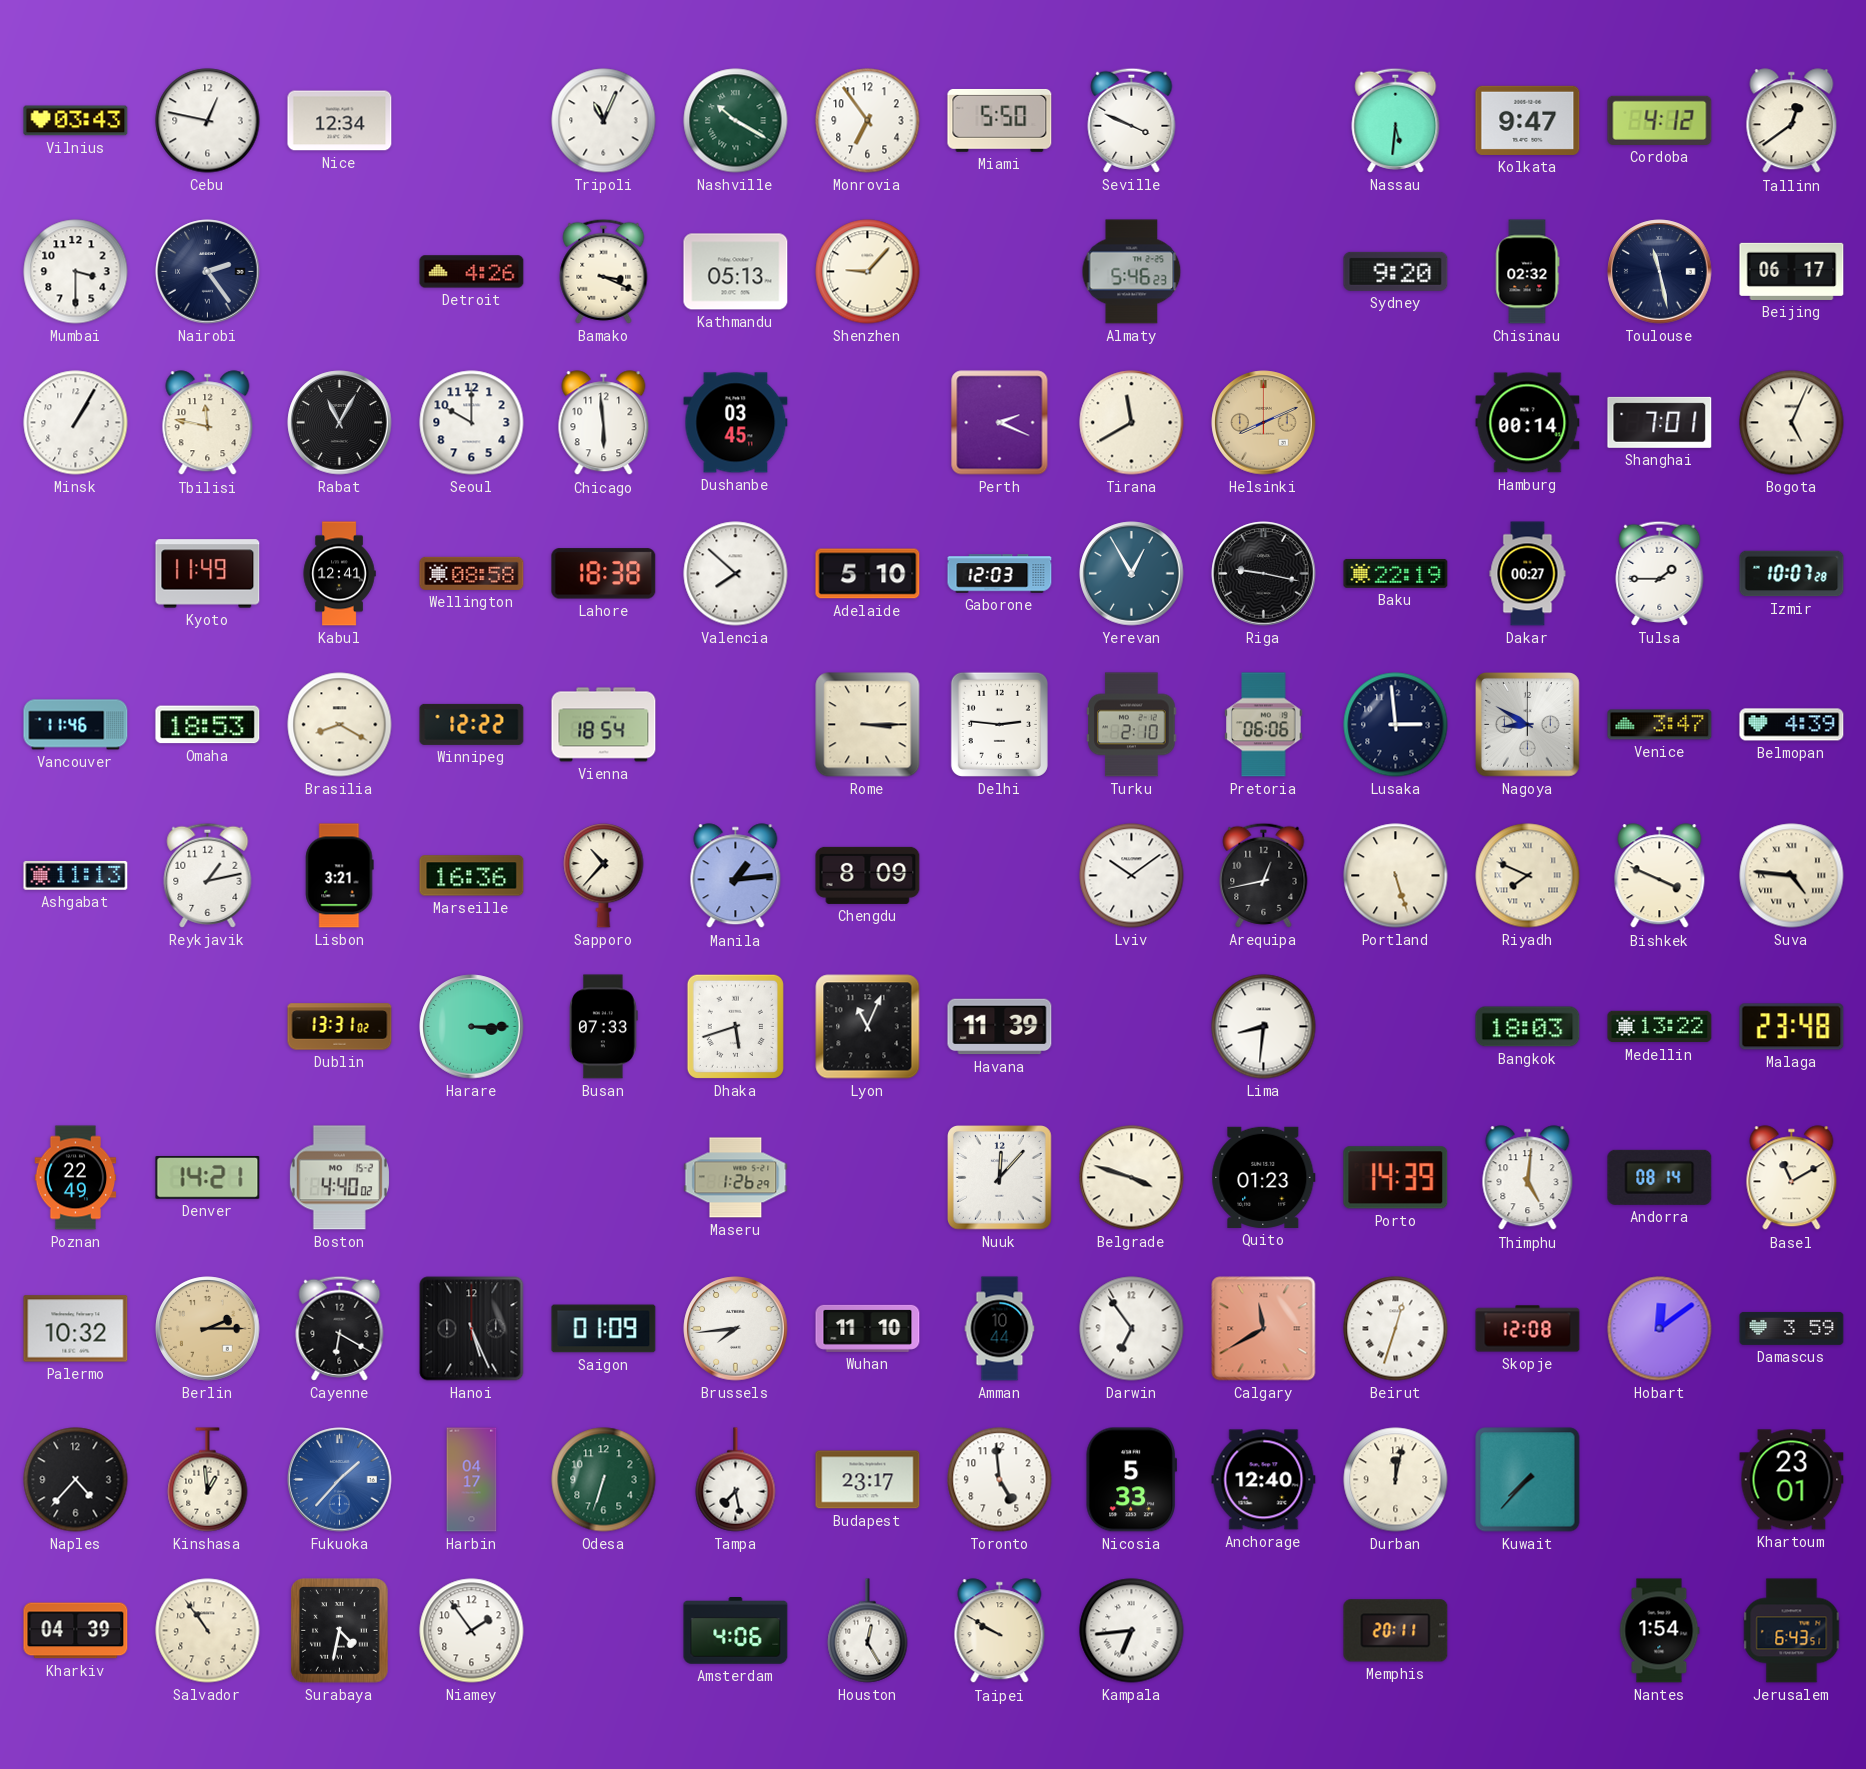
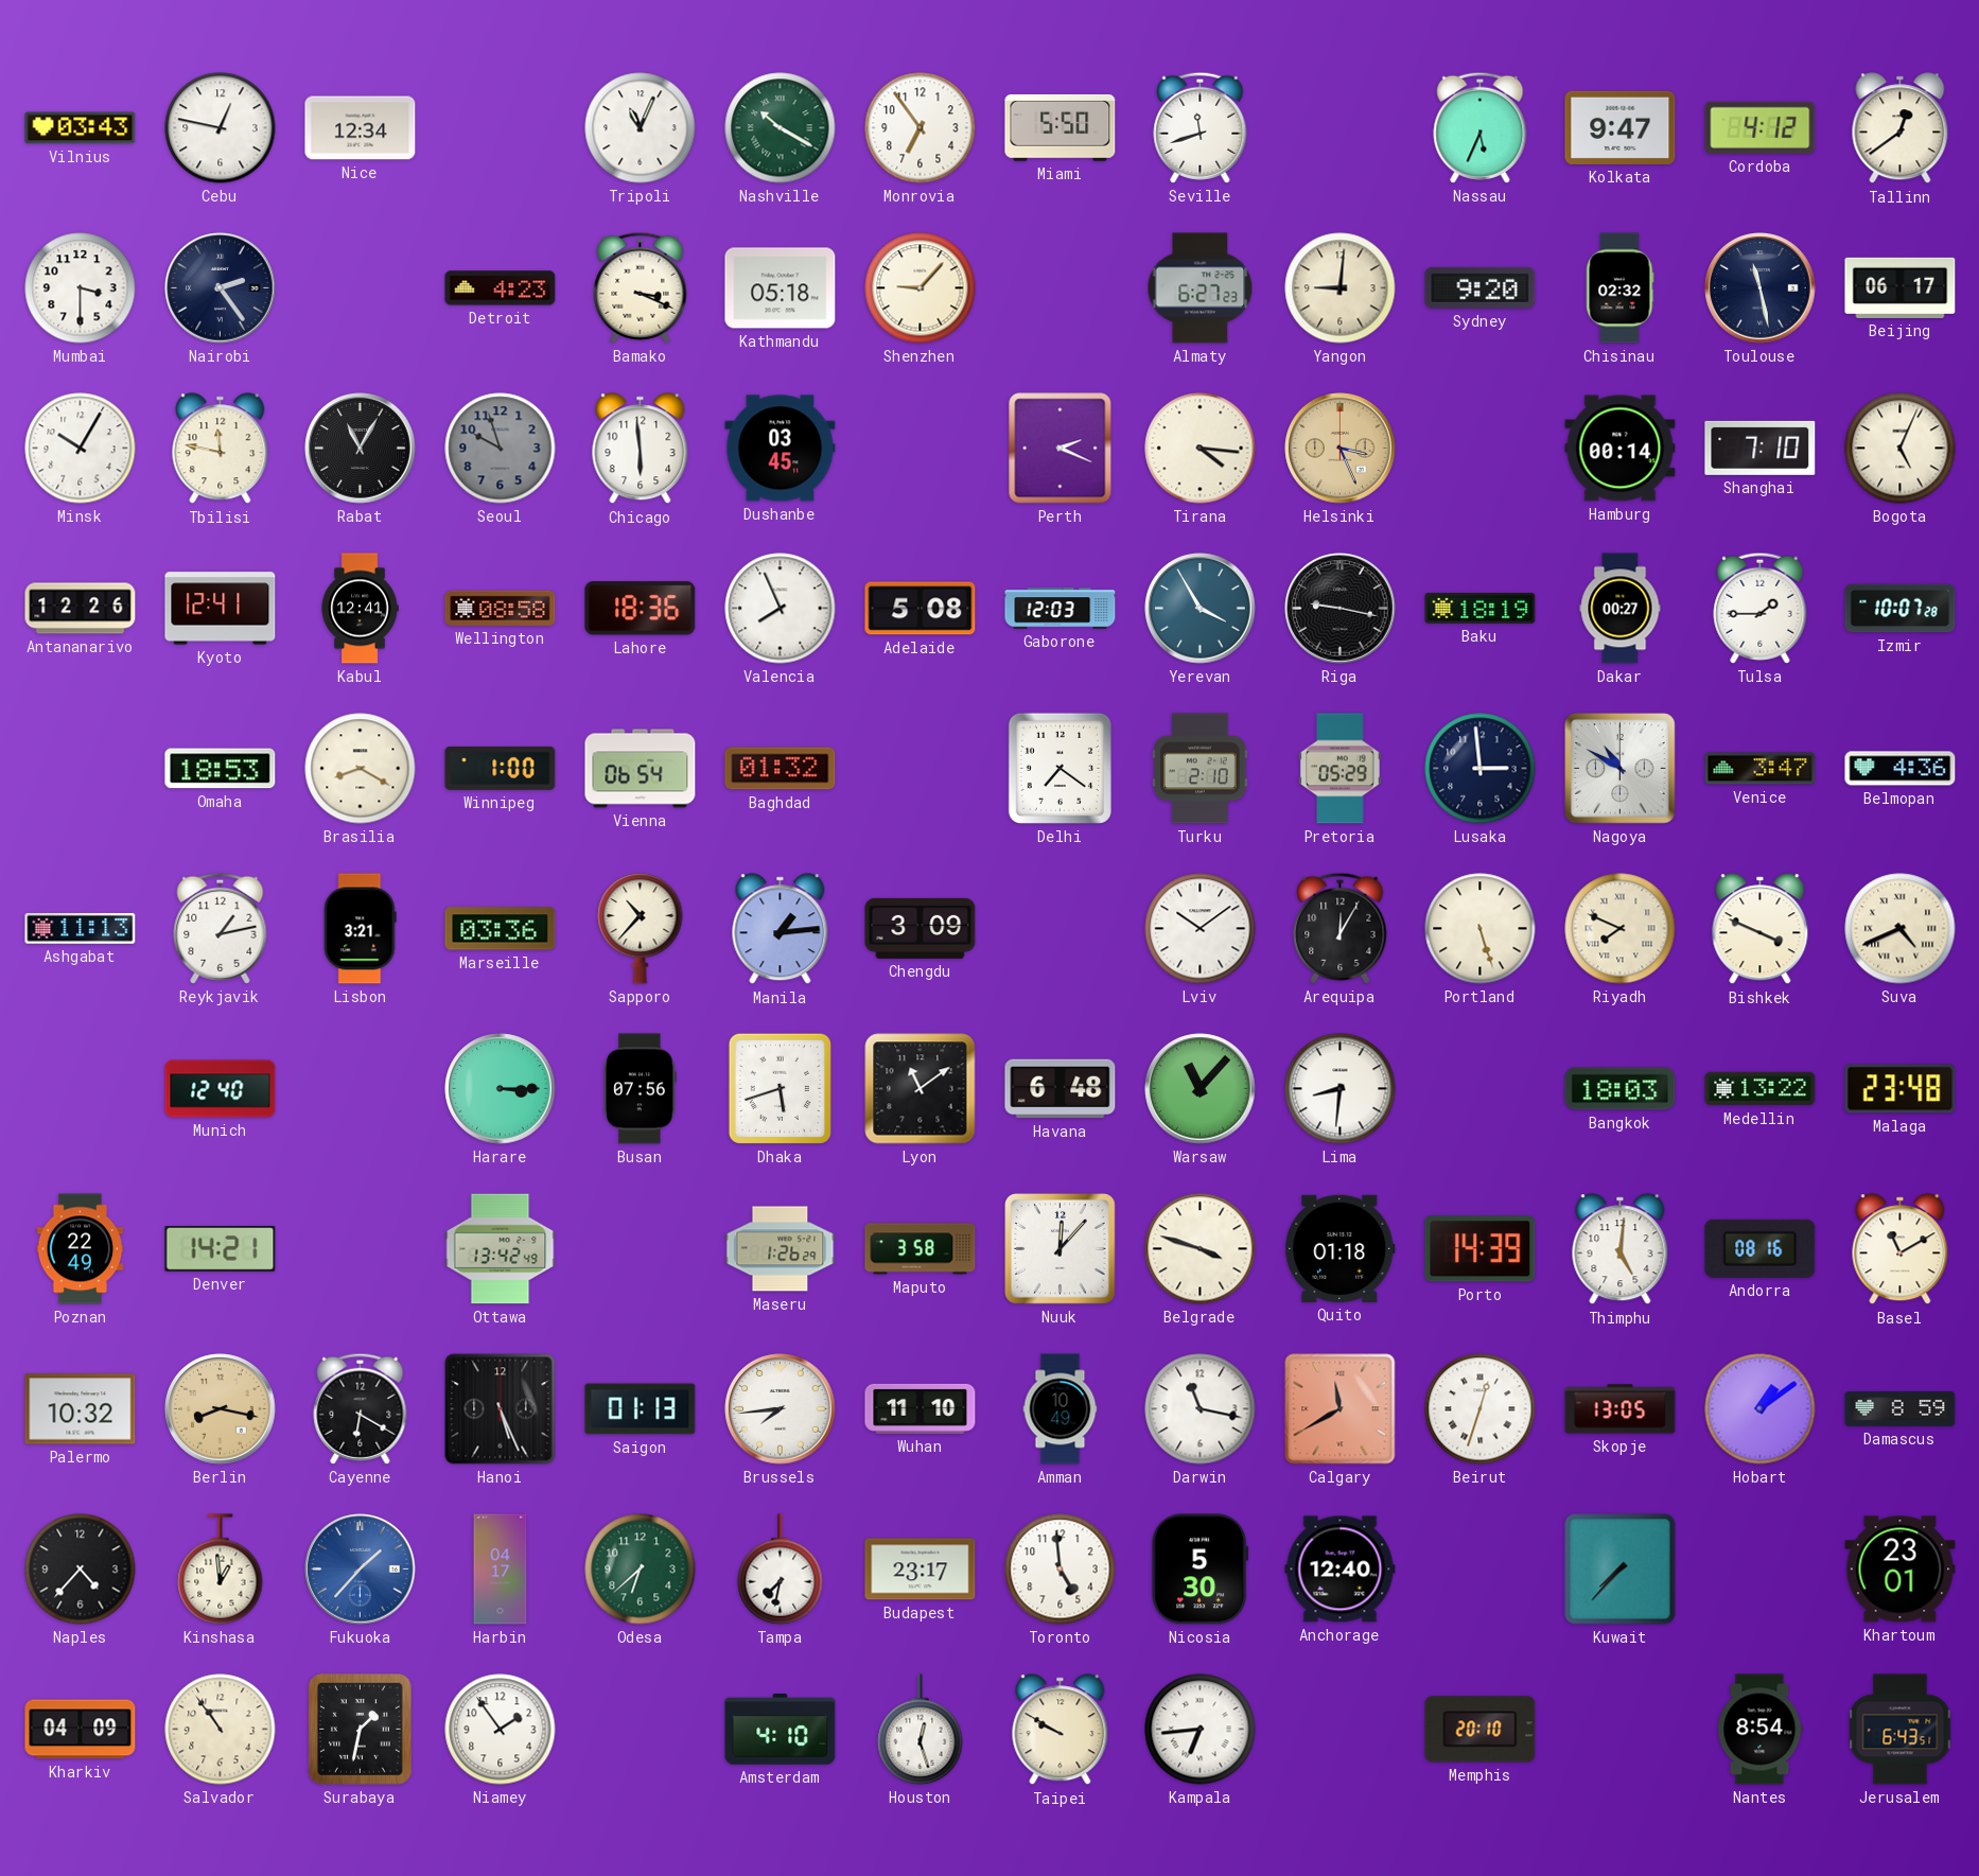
Seville: 3:49 -> 11:42 (1201, 127)
Nassau: 5:31 -> 5:34 (1481, 127)
Detroit: 4:26 -> 4:23 (501, 288)
Kathmandu: 05:13 -> 05:18 (781, 288)
Almaty: 5:46 -> 6:27 (1201, 288)
Yangon: none -> 9:01 (1341, 288)
Minsk: 1:05 -> 10:05 (81, 449)
Seoul: 10:00 -> 9:57 (501, 449)
Seoul dial: white -> grey (501, 449)
Tirana: 11:40 -> 4:16 (1201, 449)
Helsinki: 8:11 -> 3:26 (1341, 449)
Shanghai: 7:01 -> 7:10 (1761, 448)
Antananarivo: none -> 12:26 (81, 609)
Kyoto: 11:49 -> 12:41 (221, 609)
Lahore: 18:38 -> 18:36 (641, 609)
Valencia: 7:52 -> 7:56 (781, 609)
Adelaide: 5:10 -> 5:08 (921, 609)
Yerevan: 12:55 -> 3:55 (1201, 609)
Baku: 22:19 -> 18:19 (1481, 608)
Vancouver: 11:46 -> none (76, 725)
Winnipeg: 12:22 -> 1:00 (501, 768)
Vienna: 18:54 -> 06:54 (641, 769)
Baghdad: none -> 01:32 (781, 769)
Rome: 3:15 -> none (868, 725)
Delhi: 2:46 -> 7:21 (1059, 768)
Pretoria: 06:06 -> 05:29 (1341, 769)
Nagoya: 8:50 -> 10:50 (1621, 769)
Belmopan: 4:39 -> 4:36 (1901, 769)
Marseille: 16:36 -> 03:36 (501, 929)
Chengdu: 8:09 -> 3:09 (921, 928)
Arequipa: 12:43 -> 12:05 (1341, 928)
Suva: 4:46 -> 4:41 (1901, 929)
Munich: none -> 12:40 (221, 1089)
Dublin: 13:31 -> none (340, 1027)
Busan: 07:33 -> 07:56 (641, 1089)
Lyon: 11:04 -> 11:09 (921, 1089)
Havana: 11:39 -> 6:48 (1061, 1089)
Warsaw: none -> 11:07 (1201, 1089)
Boston: 4:40 -> none (339, 1178)
Ottawa: none -> 13:42 (501, 1249)
Maputo: none -> 3:58 (921, 1249)
Quito: 01:23 -> 01:18 (1341, 1248)
Andorra: 08:14 -> 08:16 (1761, 1248)
Berlin: 2:15 -> 8:17 (221, 1409)
Saigon: 01:09 -> 01:13 (641, 1409)
Amman: 10:44 -> 10:49 (1061, 1409)
Darwin: 6:54 -> 11:17 (1201, 1409)
Skopje: 12:08 -> 13:05 (1621, 1409)
Hobart: 12:09 -> 1:09 (1761, 1409)
Damascus: 3:59 -> 8:59 (1901, 1408)
Odesa: 6:33 -> 6:38 (641, 1570)
Tampa: 7:28 -> 7:32 (781, 1570)
Nicosia: 5:33 -> 5:30 (1199, 1570)
Durban: 12:02 -> none (1396, 1480)
Kharkiv: 04:39 -> 04:09 (81, 1730)
Surabaya: 4:32 -> 1:32 (361, 1730)
Amsterdam: 4:06 -> 4:10 (781, 1730)
Houston: 12:25 -> 12:27 (921, 1730)
Memphis: 20:11 -> 20:10 (1481, 1730)
Nantes: 1:54 -> 8:54 (1759, 1730)
